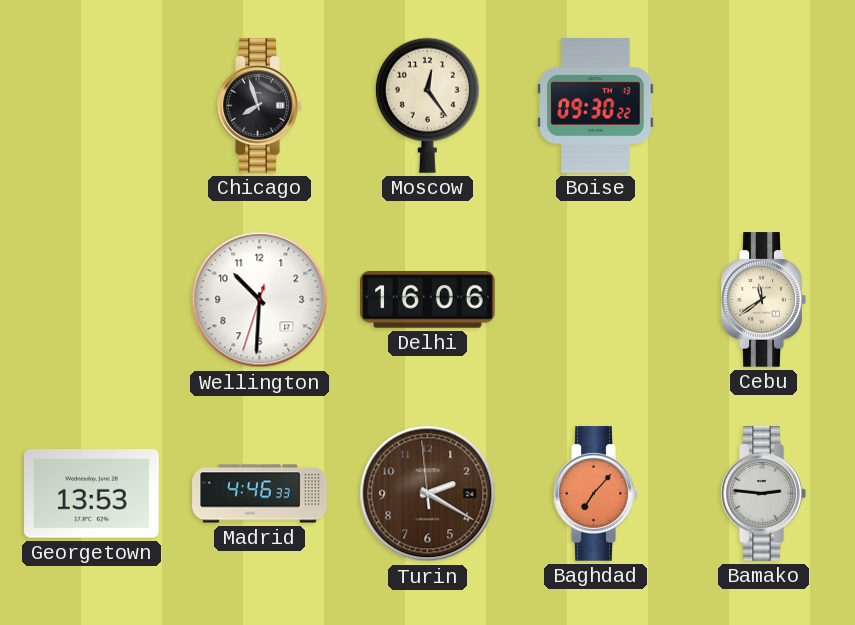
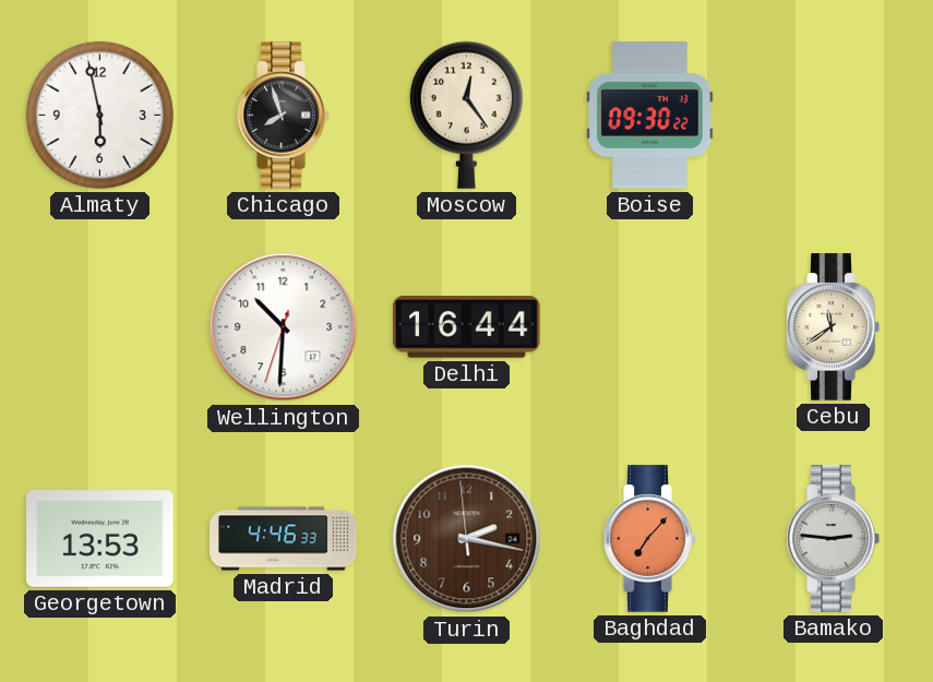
Almaty: none -> 5:58 (99, 115)
Delhi: 16:06 -> 16:44 (467, 327)
Turin: 2:19 -> 2:16 (467, 539)
